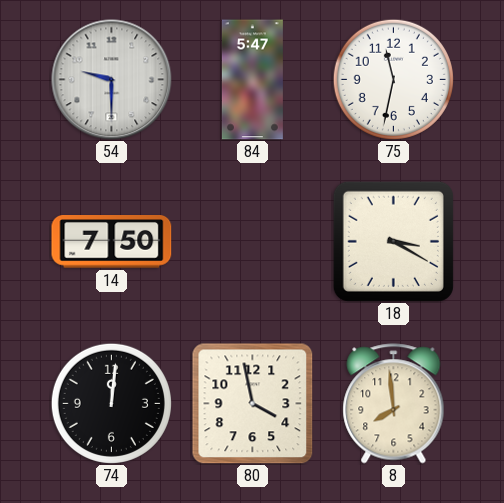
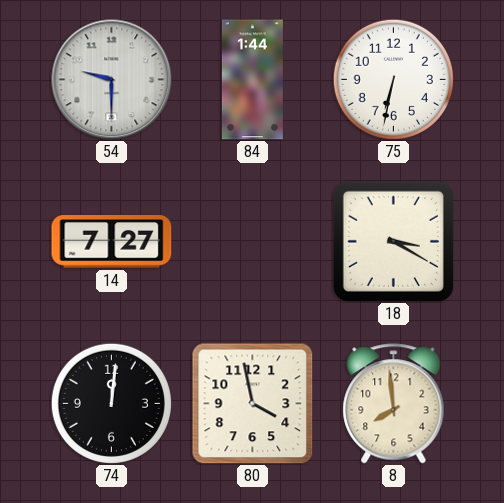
84: 5:47 -> 1:44 (252, 80)
75: 11:32 -> 6:32 (393, 79)
14: 7:50 -> 7:27 (112, 242)
